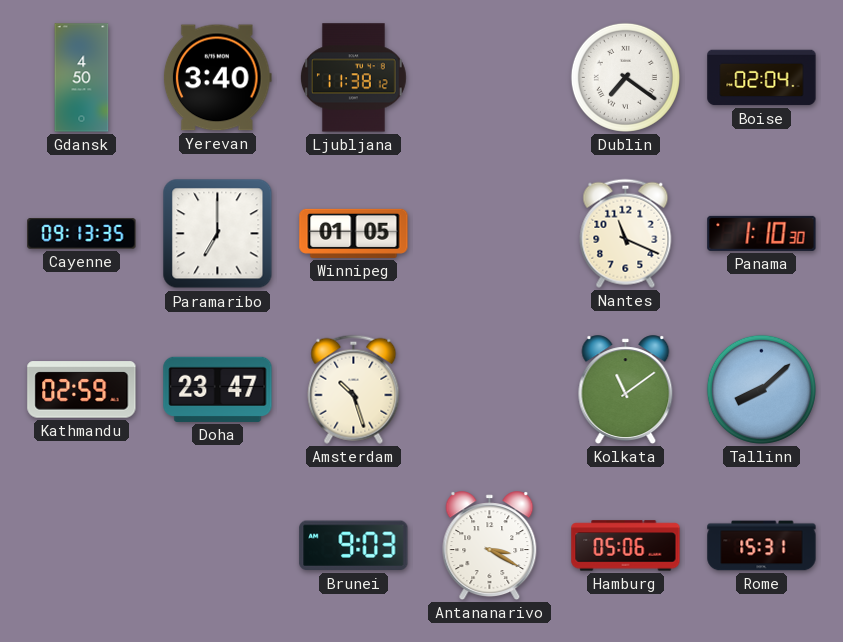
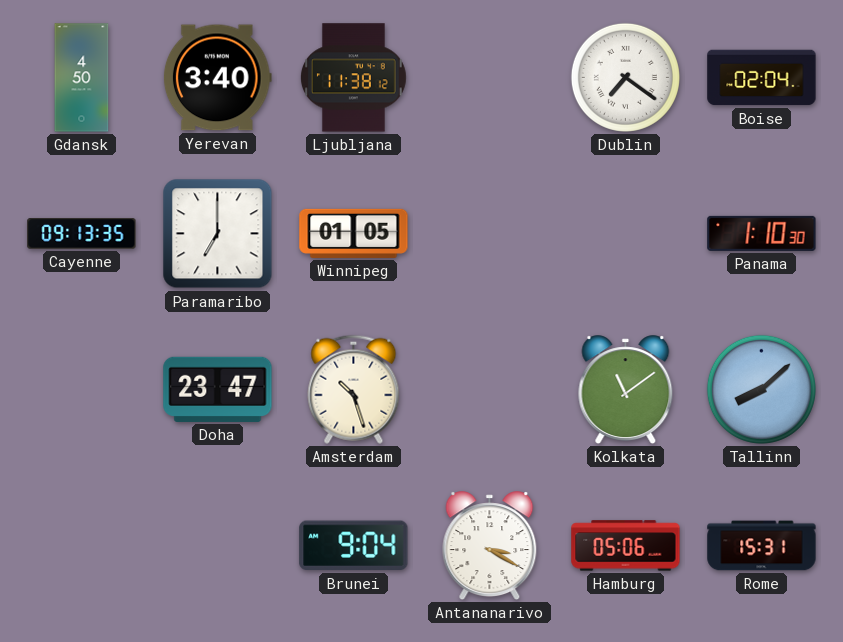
Nantes: 11:19 -> none (626, 233)
Kathmandu: 02:59 -> none (82, 390)
Brunei: 9:03 -> 9:04 (354, 546)
